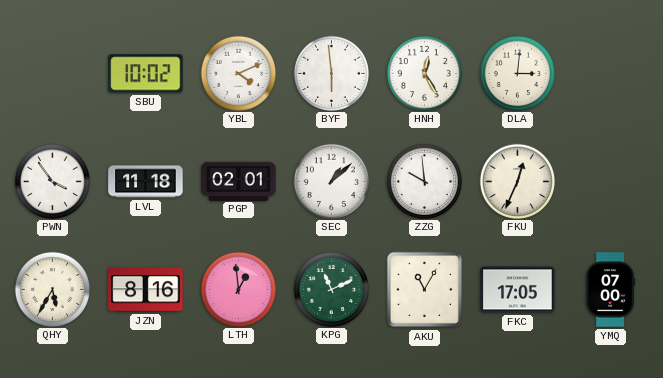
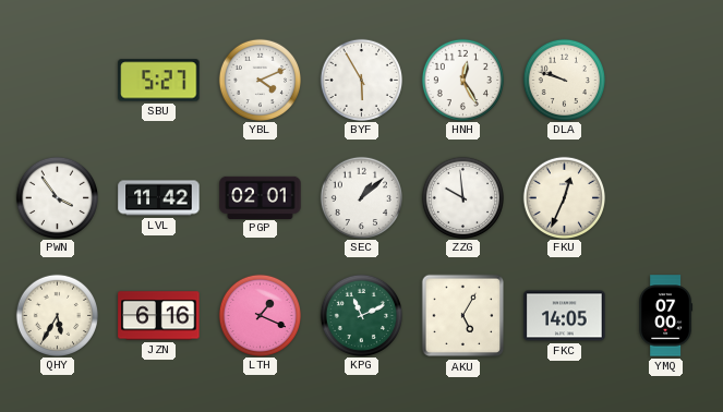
SBU: 10:02 -> 5:27 (159, 81)
BYF: 5:59 -> 5:55 (361, 80)
DLA: 3:01 -> 9:48 (564, 80)
LVL: 11:18 -> 11:42 (159, 198)
JZN: 8:16 -> 6:16 (159, 316)
LTH: 12:59 -> 1:19 (260, 315)
AKU: 11:05 -> 5:05 (463, 316)
FKC: 17:05 -> 14:05 (565, 316)
